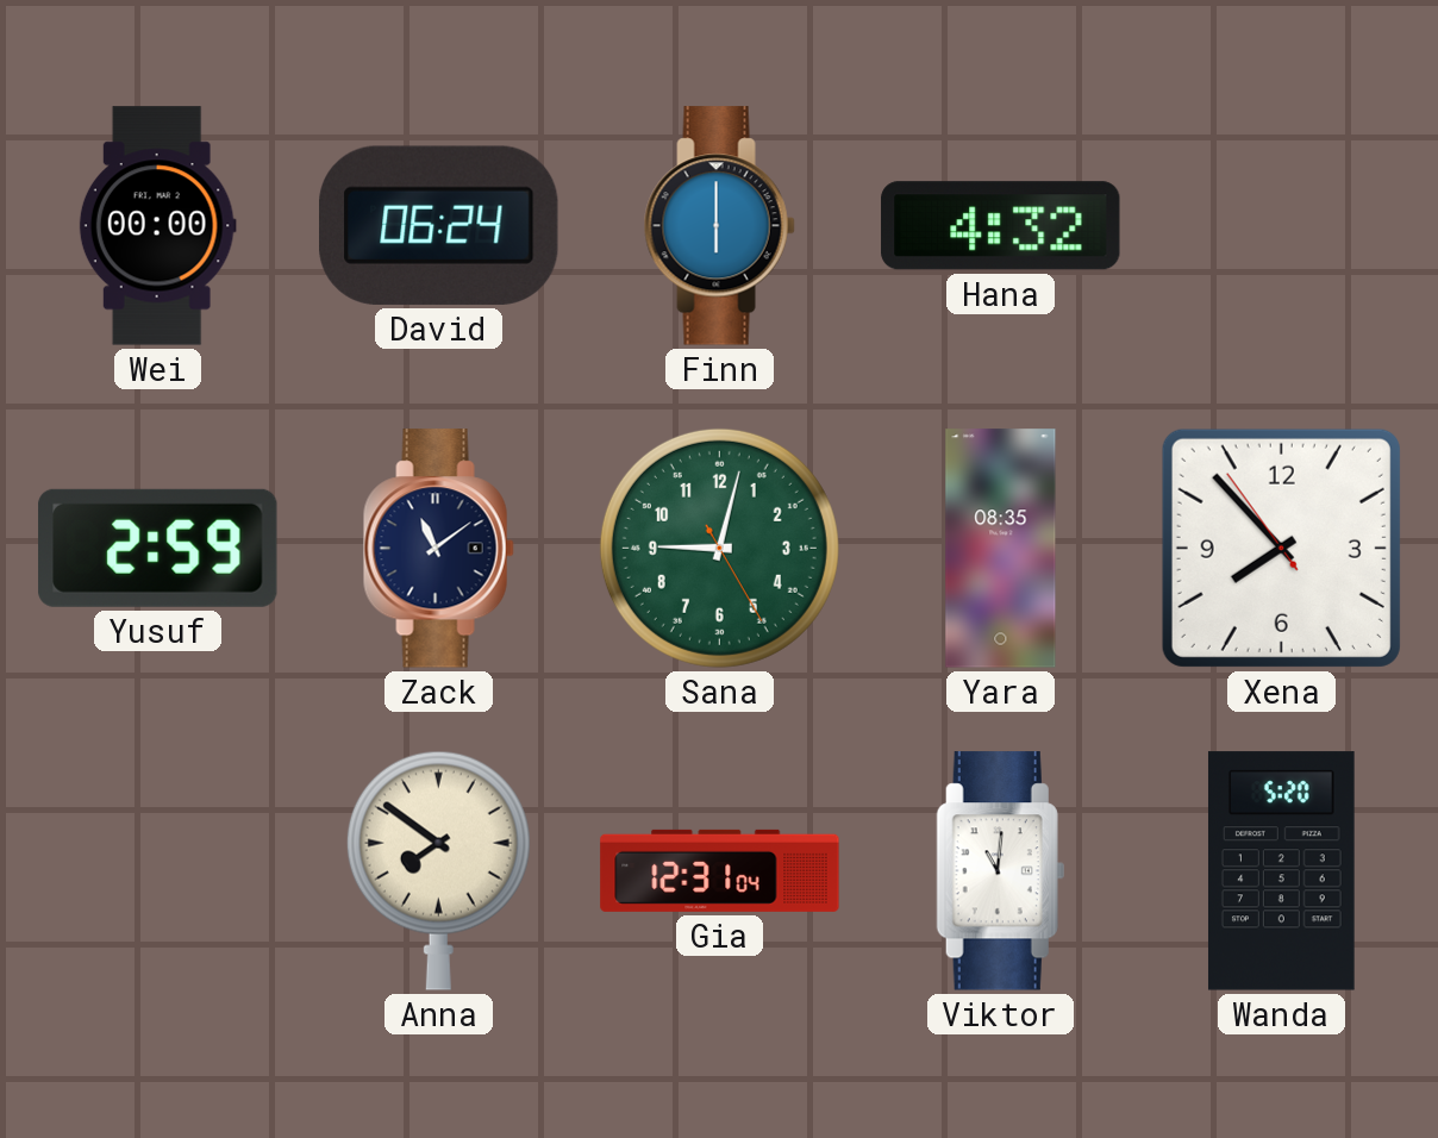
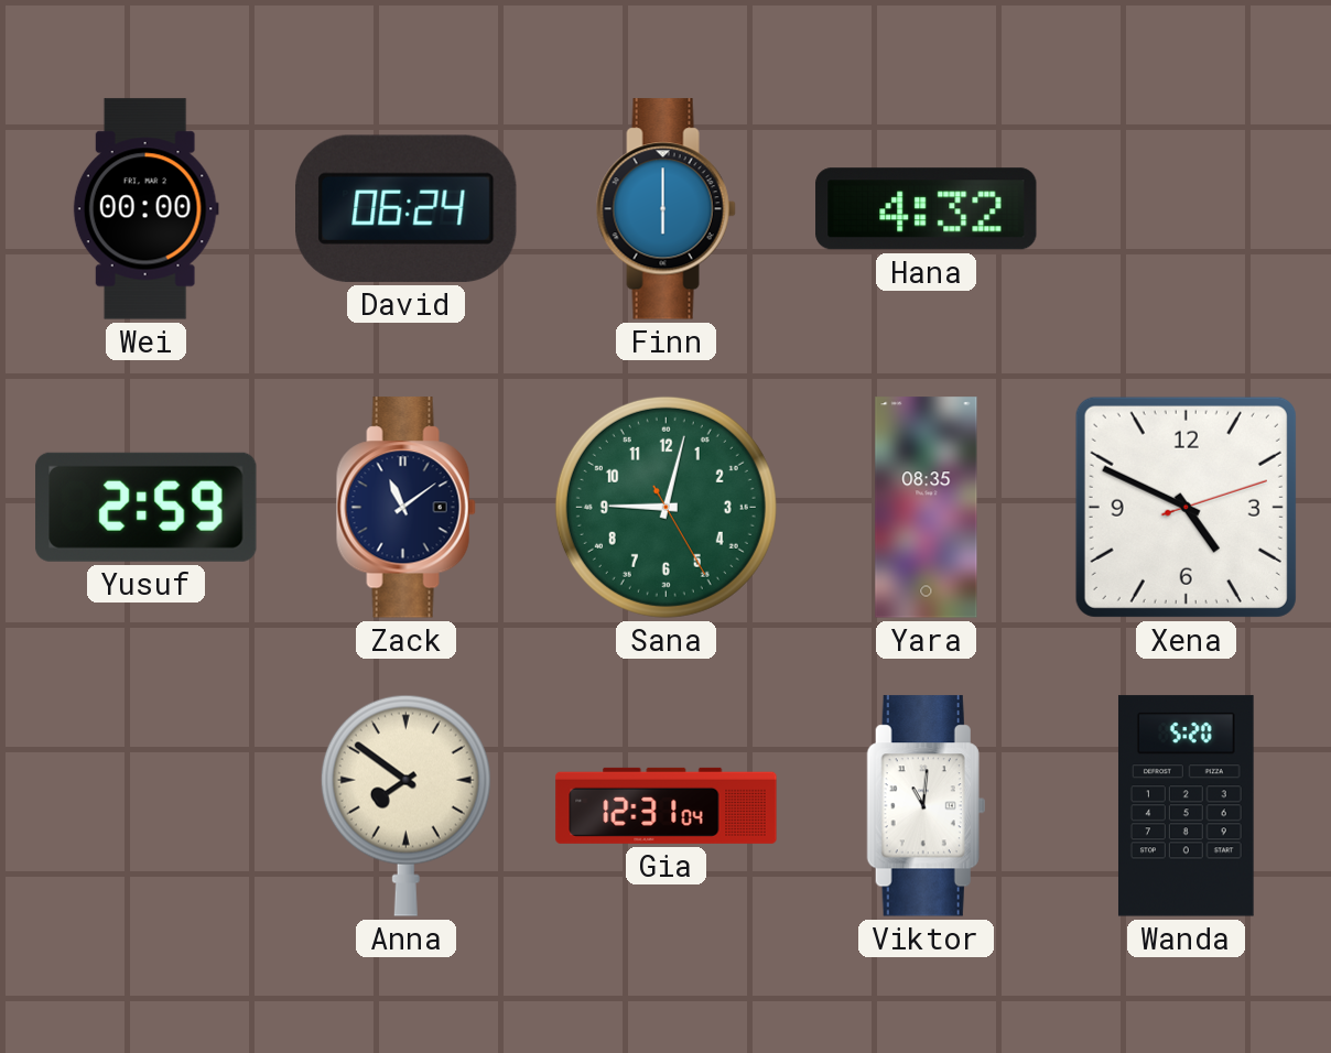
Xena: 7:52 -> 4:49 (1186, 507)
